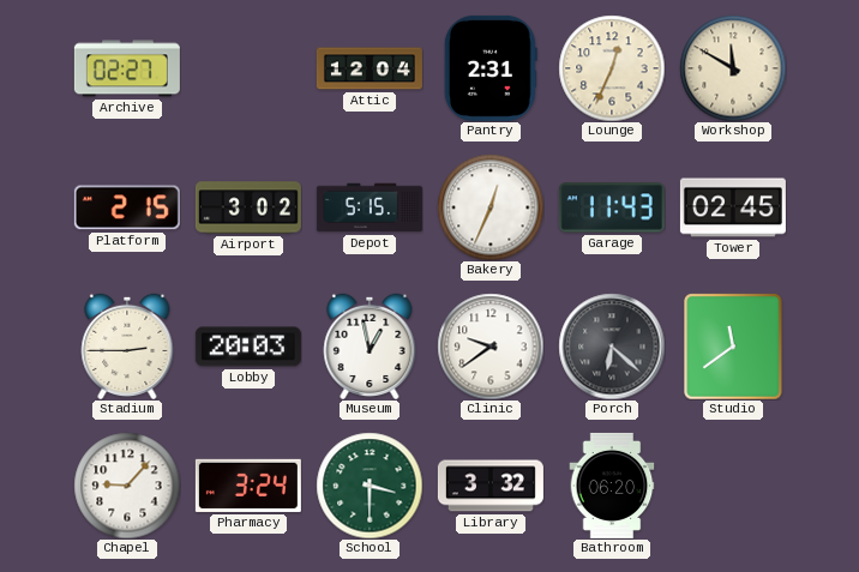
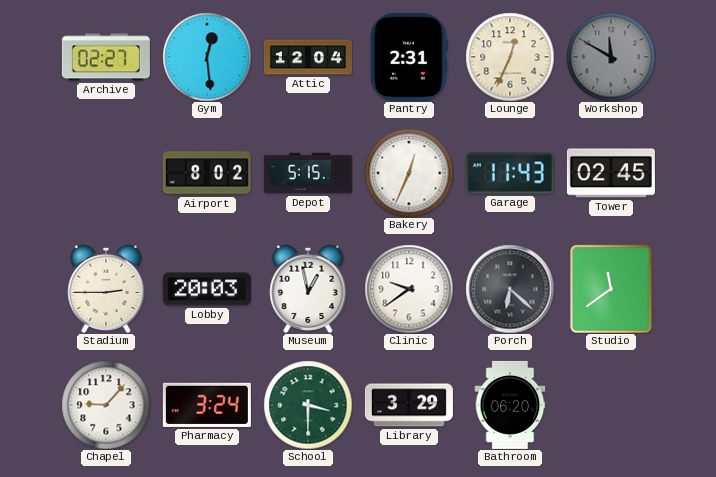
Gym: none -> 12:29 (207, 57)
Workshop dial: cream -> grey (611, 57)
Platform: 2:15 -> none (127, 207)
Airport: 3:02 -> 8:02 (207, 173)
Library: 3:32 -> 3:29 (409, 405)
